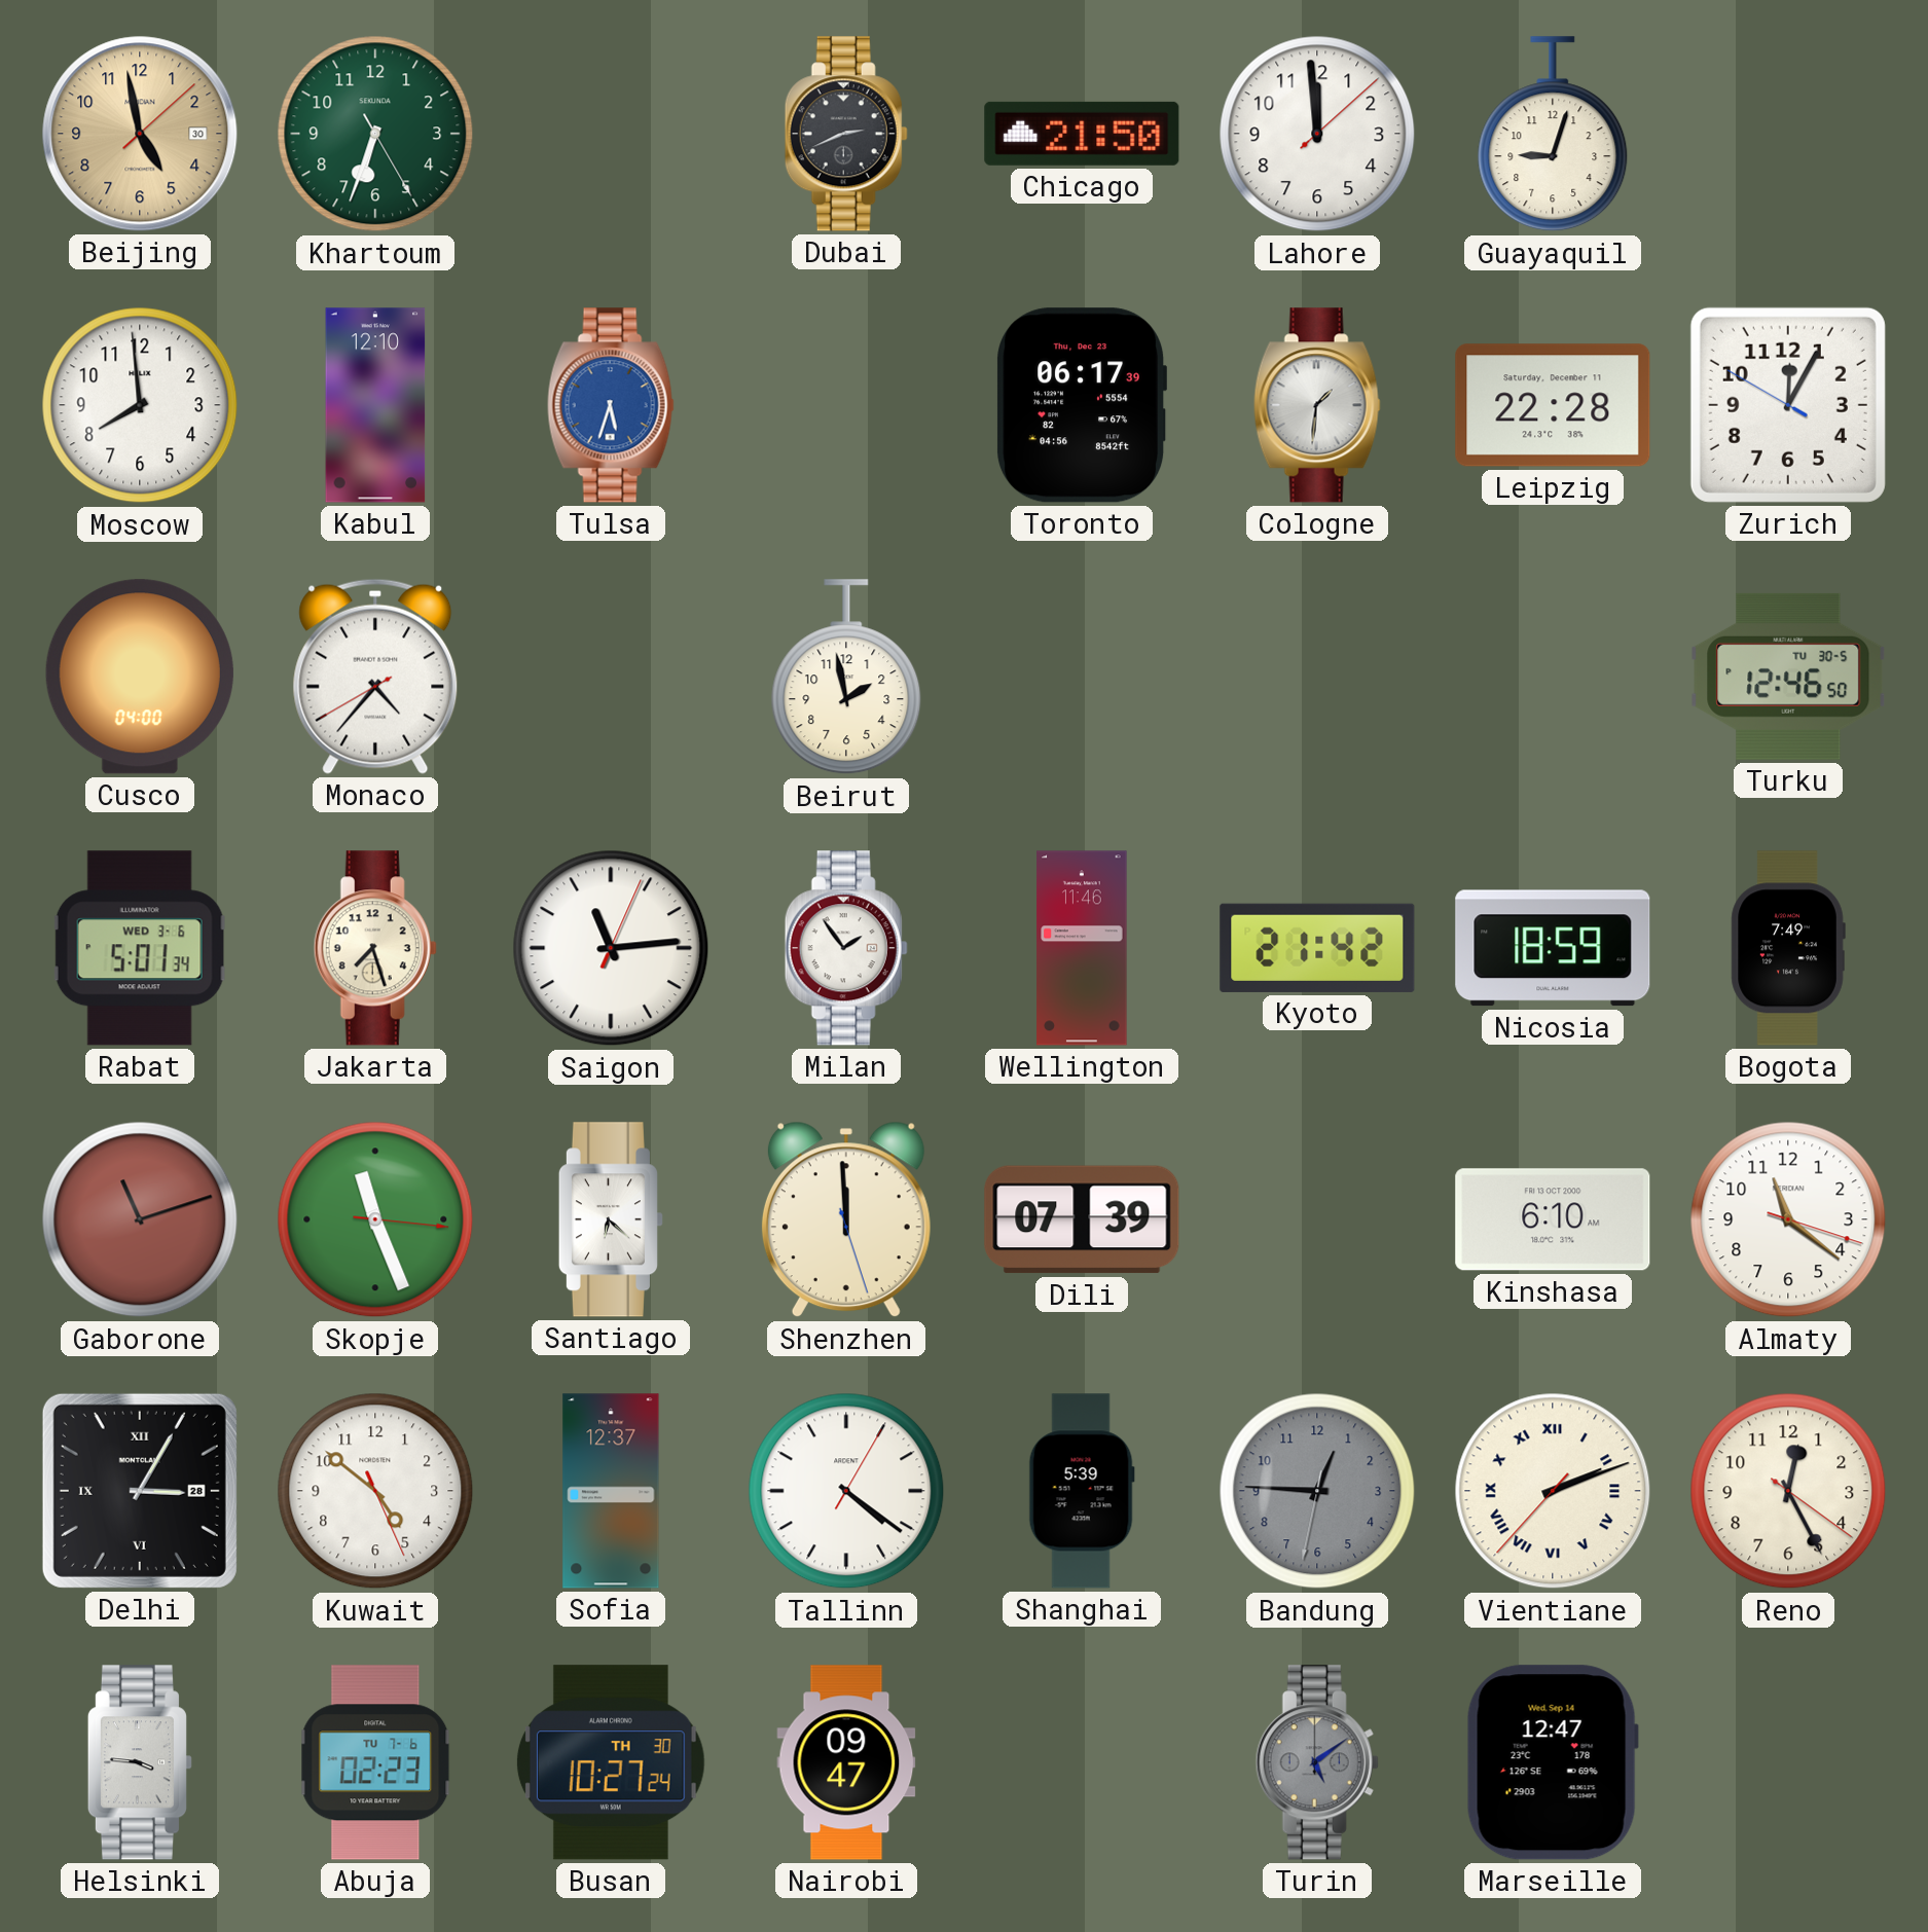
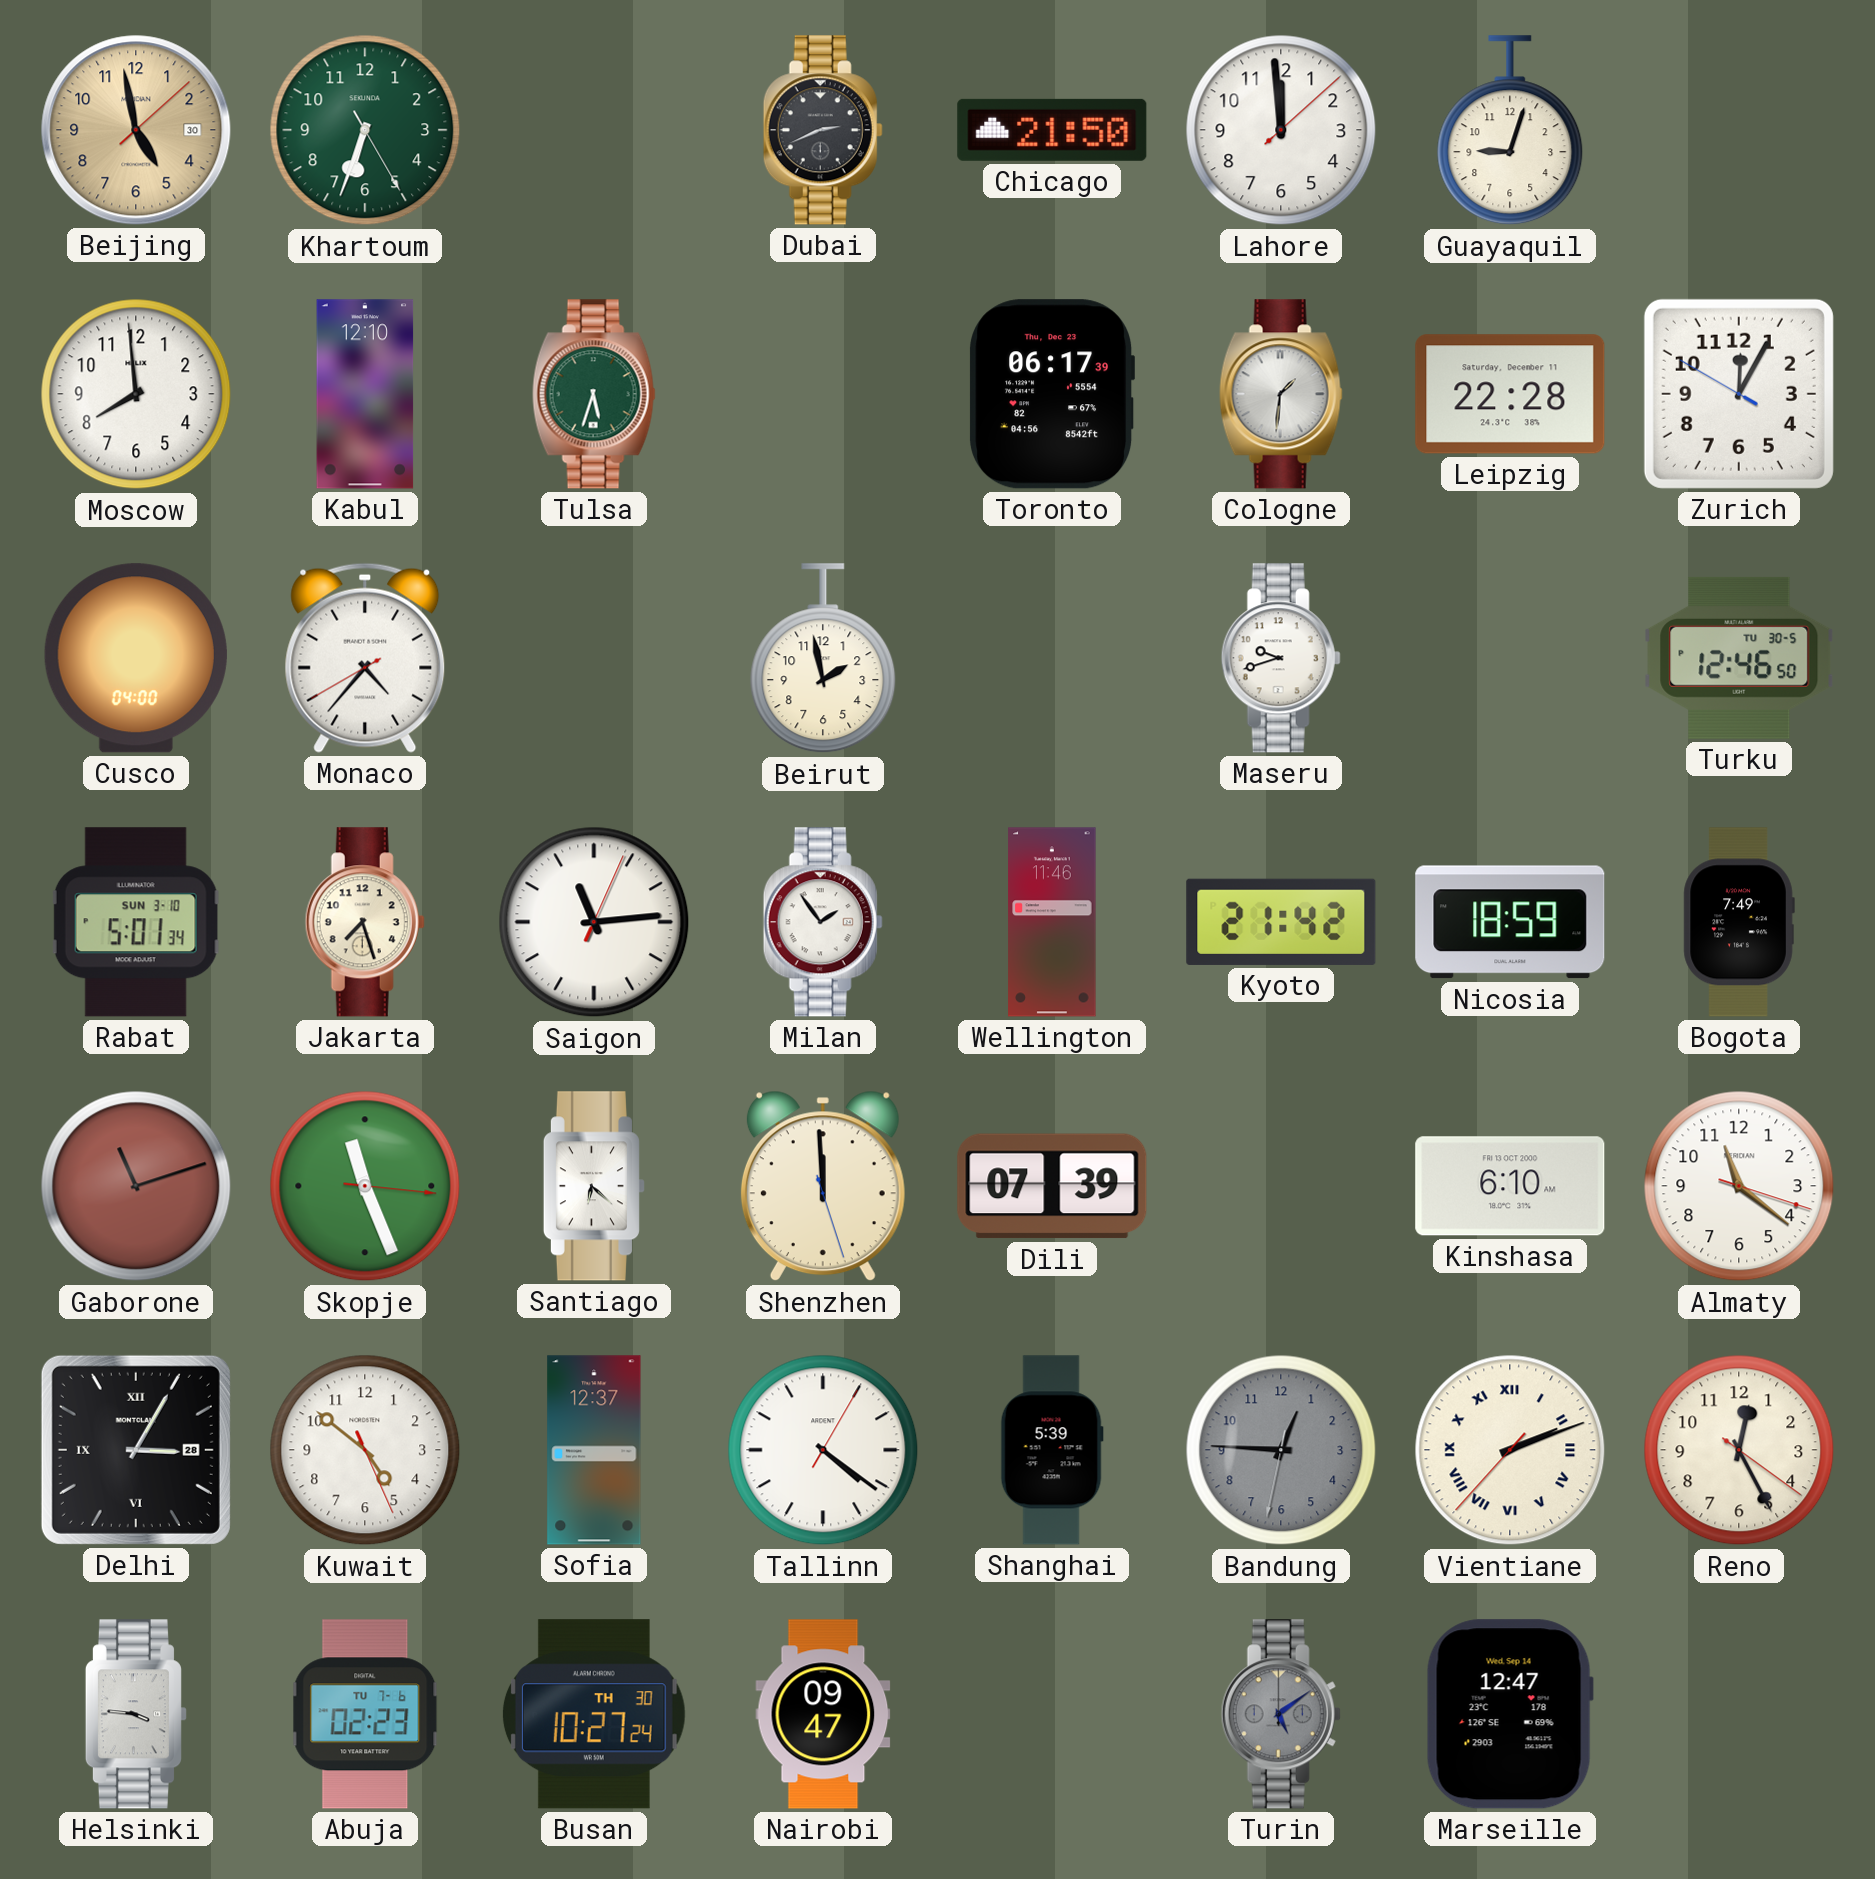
Tulsa dial: blue -> green (594, 394)
Maseru: none -> 9:42 (1281, 658)
Rabat date: WED 3-6 -> SUN 3-10 (136, 922)
